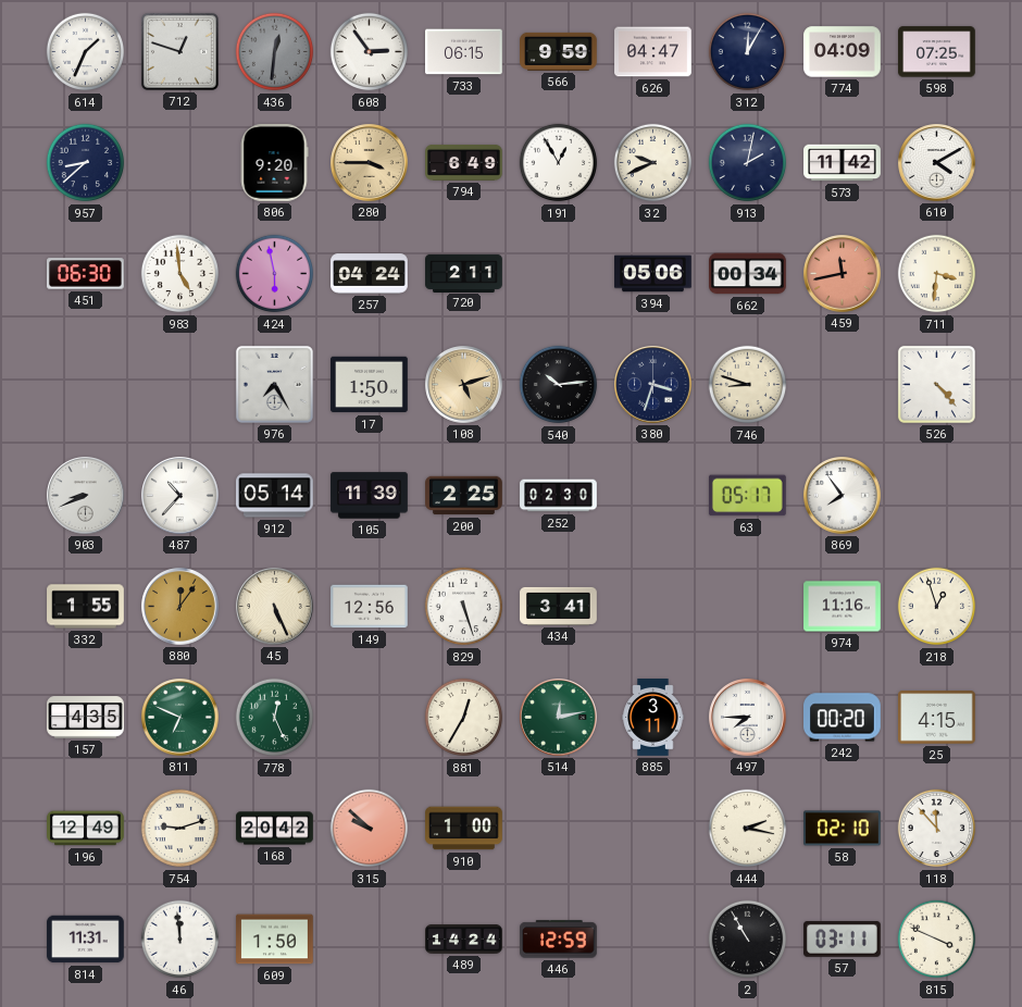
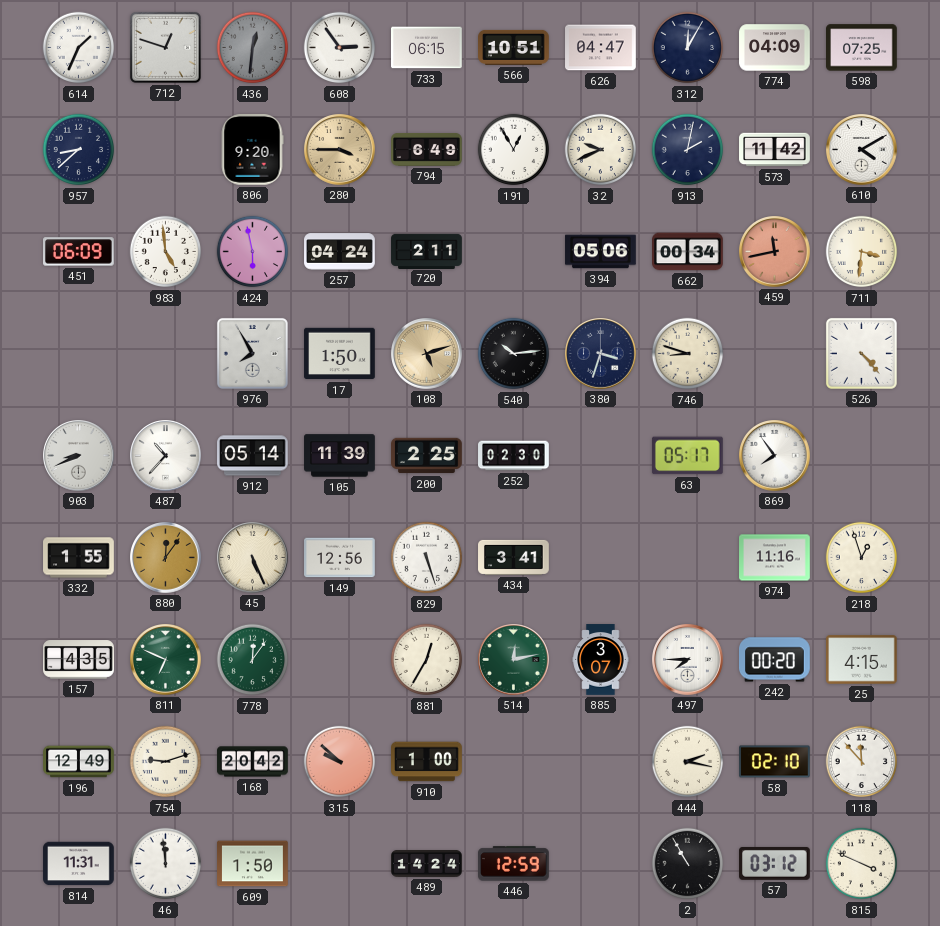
566: 9:59 -> 10:51 (514, 47)
451: 06:30 -> 06:09 (79, 252)
976: 7:25 -> 7:55 (252, 353)
778: 12:26 -> 12:06 (253, 660)
885: 3:11 -> 3:07 (601, 660)
57: 03:11 -> 03:12 (775, 864)
